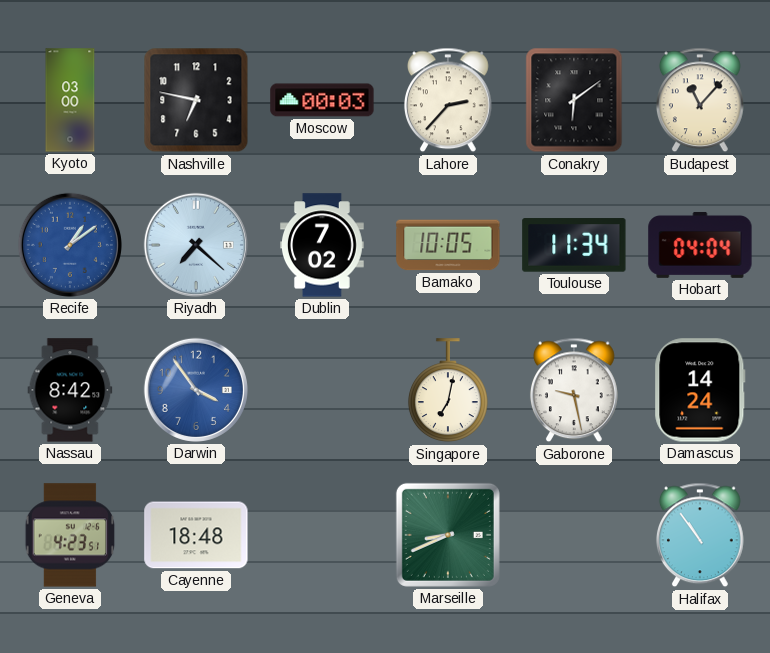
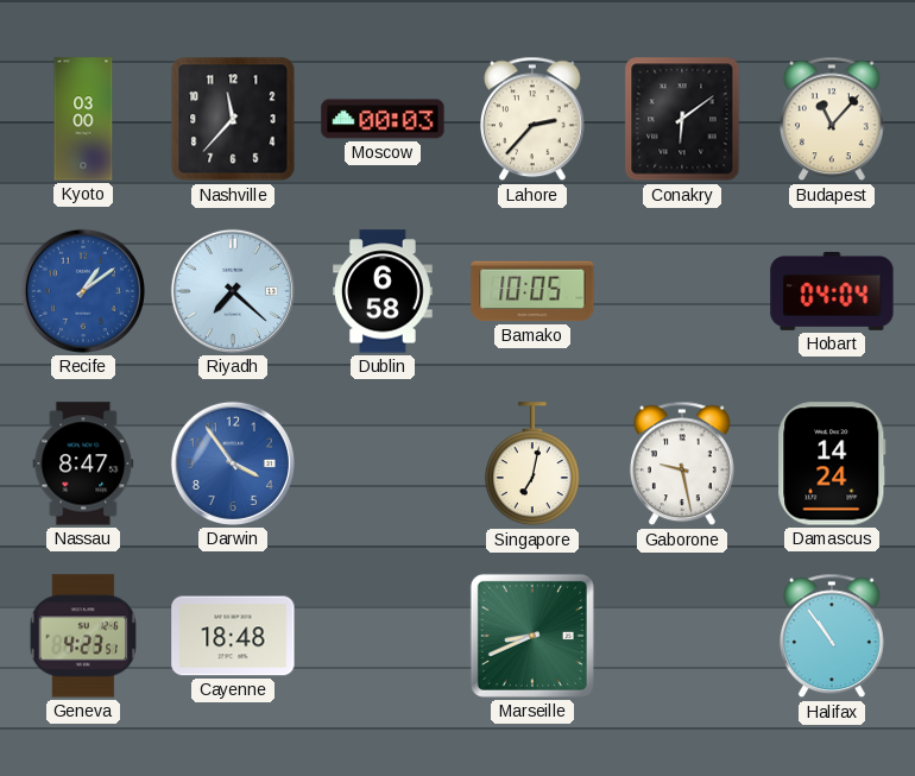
Nashville: 6:47 -> 11:37 (233, 119)
Dublin: 7:02 -> 6:58 (384, 291)
Toulouse: 11:34 -> none (574, 245)
Nassau: 8:42 -> 8:47 (83, 463)
